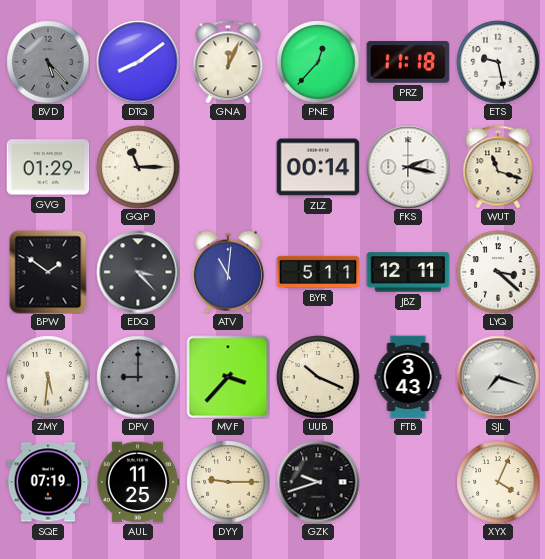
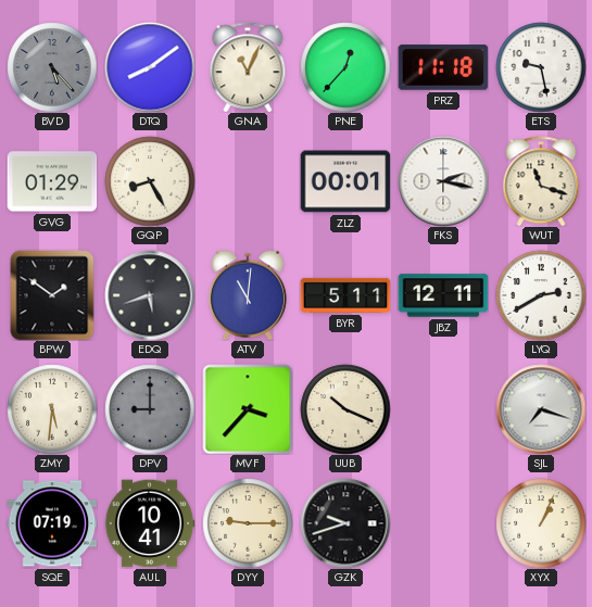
GNA: 12:04 -> 11:04 (248, 67)
GQP: 11:15 -> 8:25 (150, 181)
ZLZ: 00:14 -> 00:01 (345, 181)
EDQ: 3:23 -> 5:42 (150, 295)
LYQ: 3:22 -> 2:40 (541, 295)
FTB: 3:43 -> none (408, 377)
AUL: 11:25 -> 10:41 (150, 523)
XYX: 4:04 -> 1:04 (541, 523)
